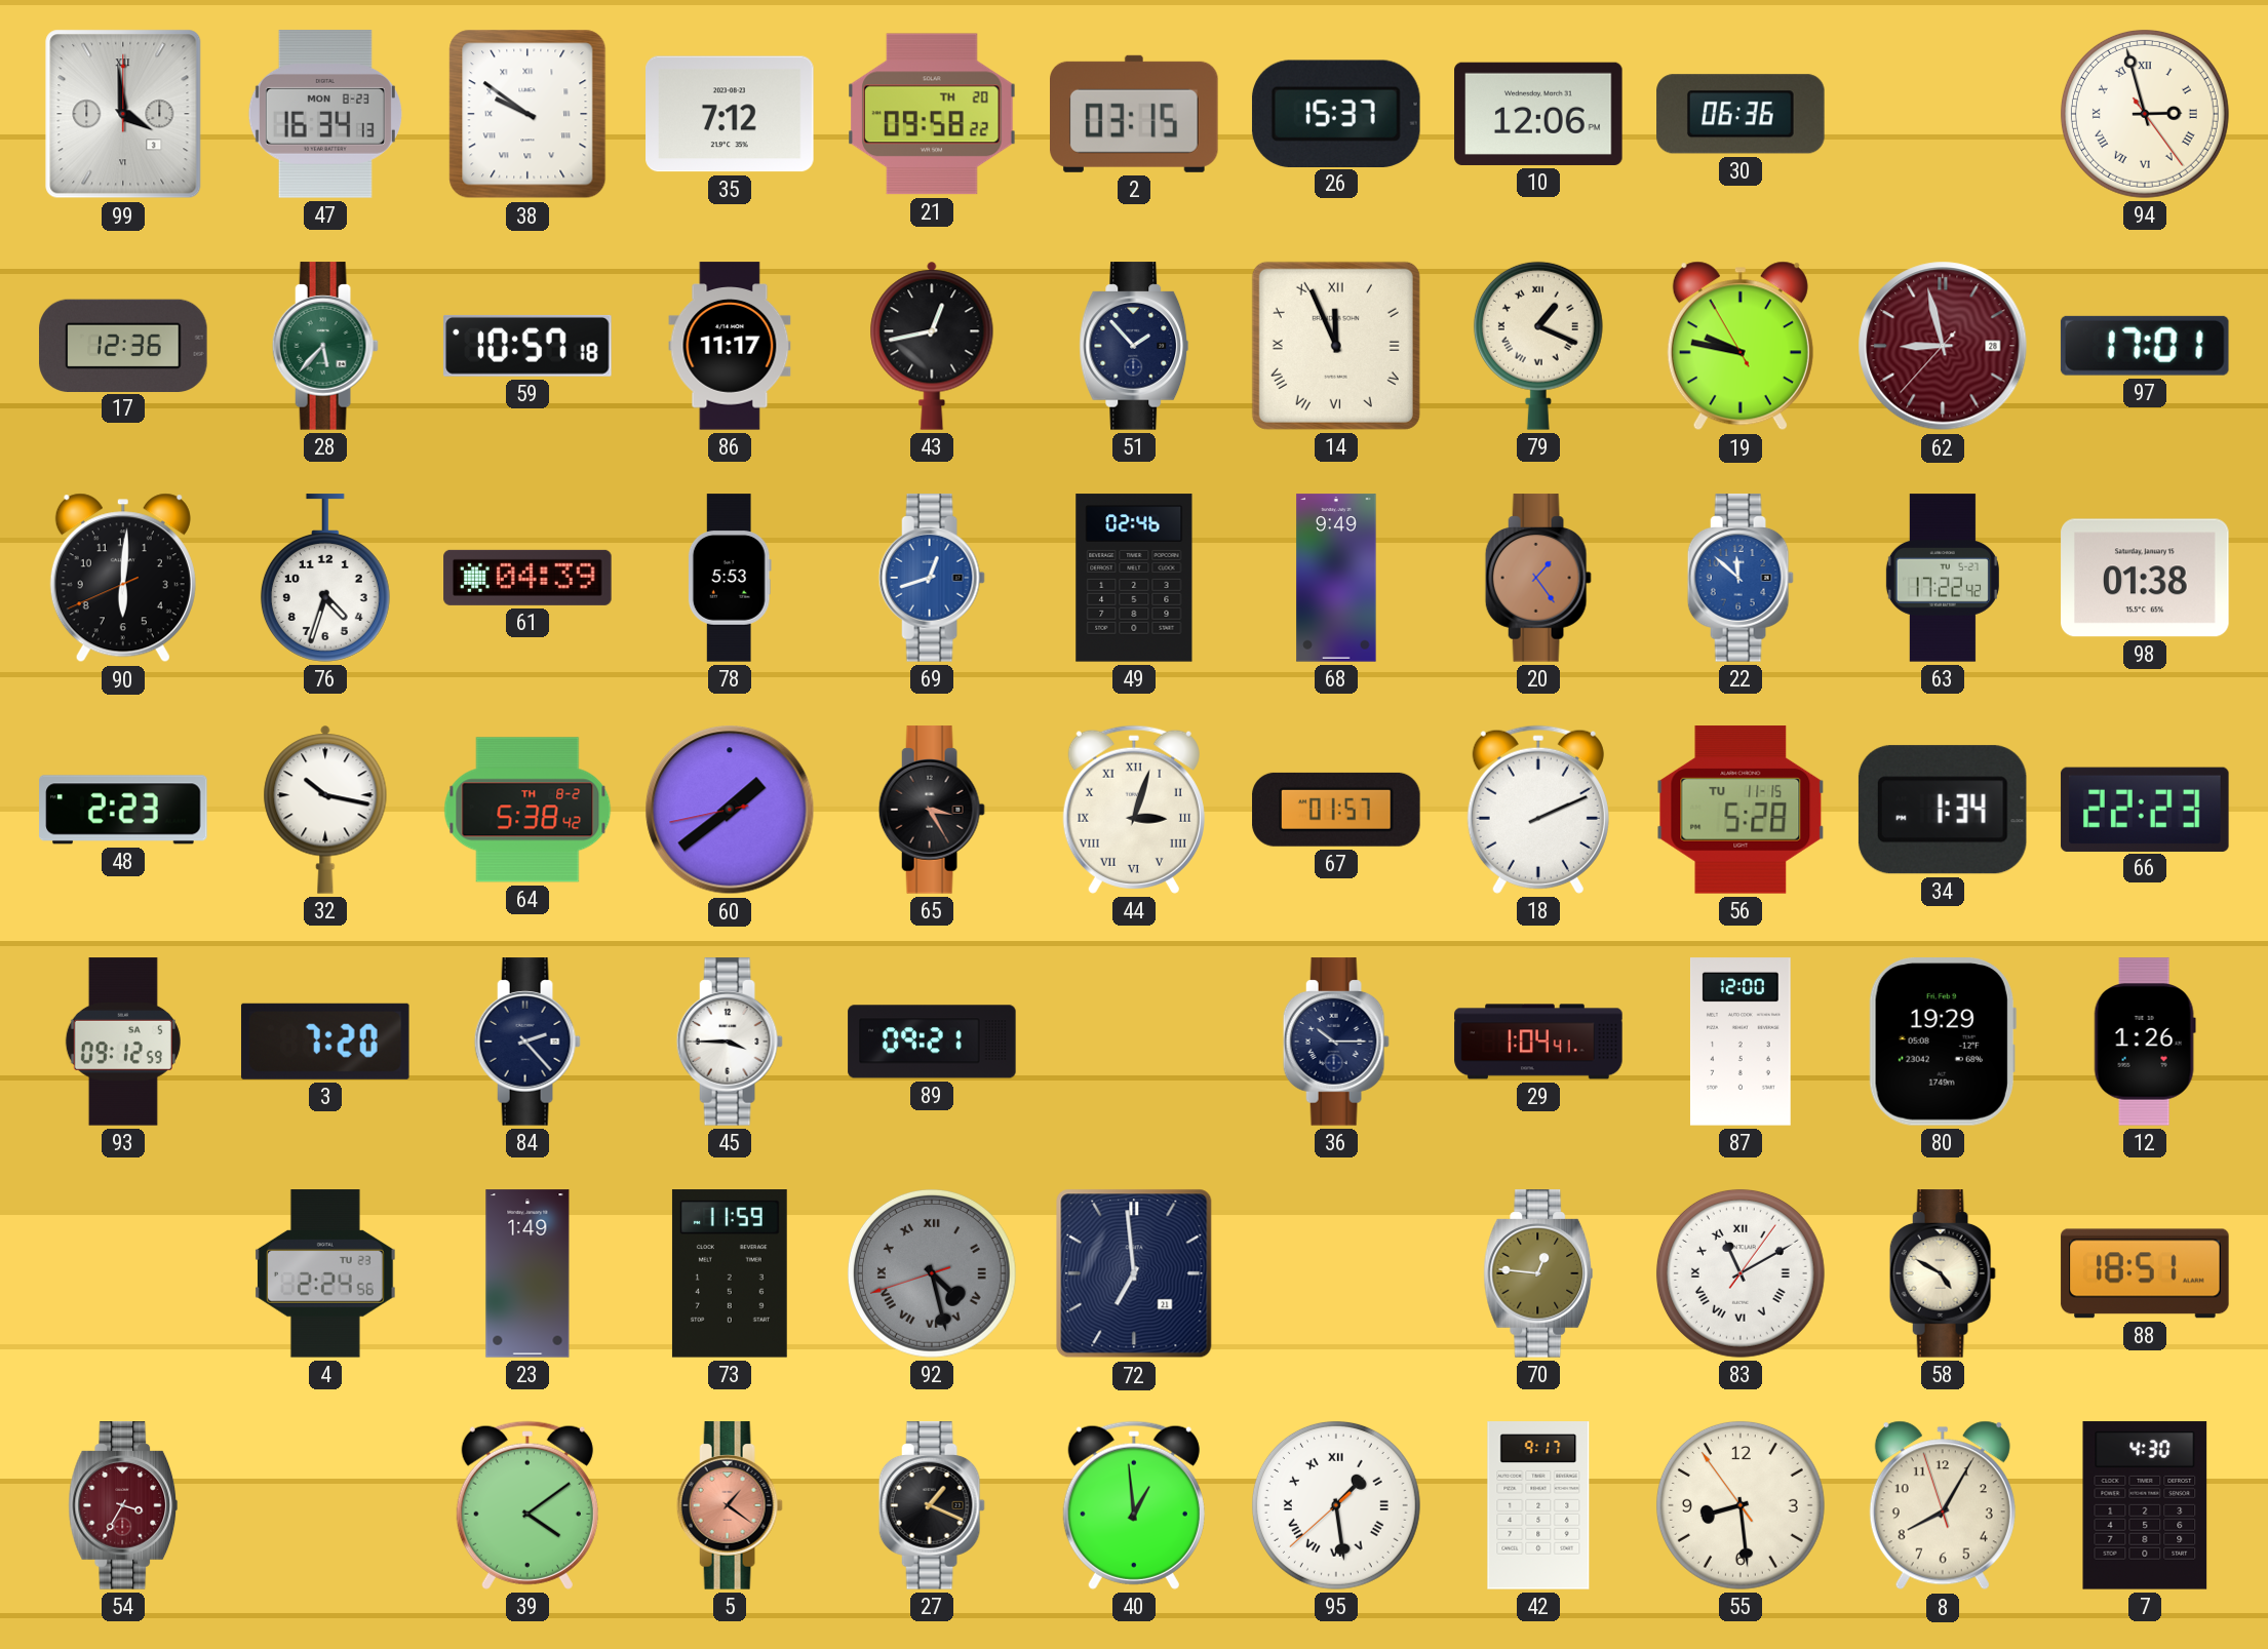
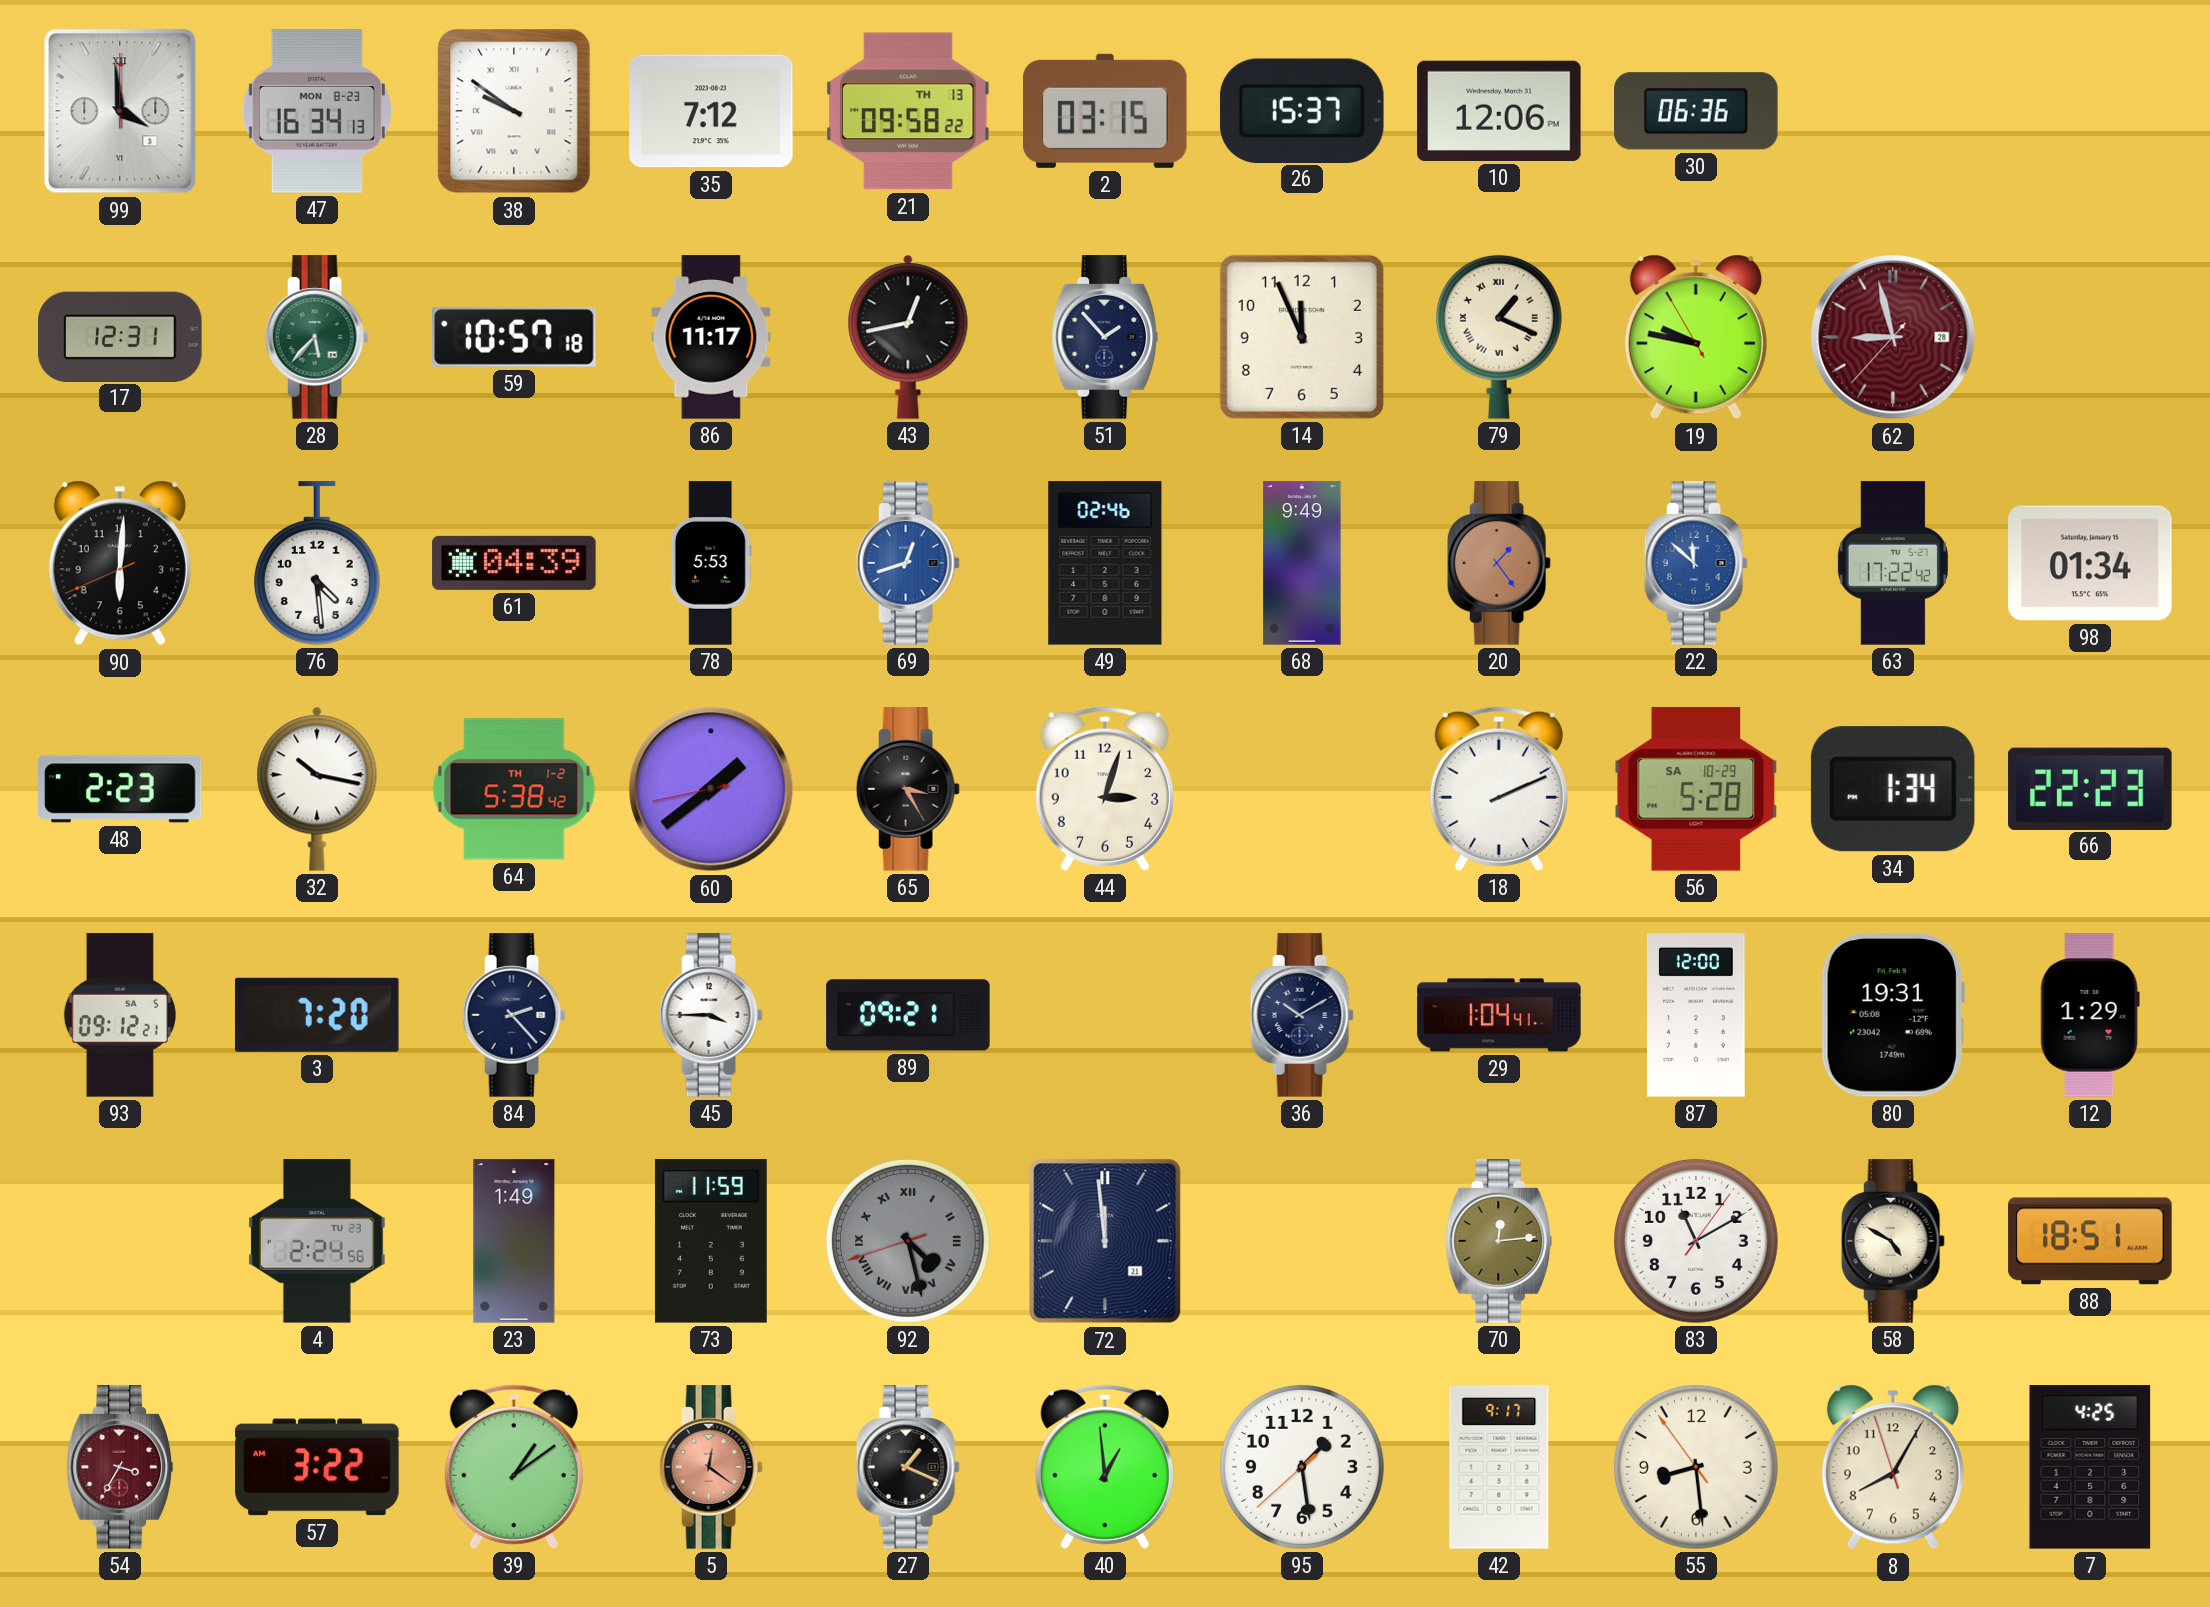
21 date: TH 20 -> TH 13 (908, 111)
94: 2:57 -> none (2145, 114)
17: 12:36 -> 12:31 (120, 336)
14 numerals: Roman -> Arabic (1302, 337)
97: 17:01 -> none (2145, 346)
76: 4:33 -> 4:29 (317, 563)
98: 01:38 -> 01:34 (2090, 563)
64 date: TH 8-2 -> TH 1-2 (514, 789)
44 numerals: Roman -> Arabic (1105, 789)
67: 01:57 -> none (1336, 810)
56 date: TU 11-15 -> SA 10-29 (1696, 789)
93: 09:12:59 -> 09:12:21 (120, 1015)
36: 10:15 -> 10:10 (1302, 1015)
80: 19:29 -> 19:31 (1893, 1016)
12: 1:26 -> 1:29 (2090, 1015)
72: 6:59 -> 11:59 (1105, 1241)
70: 12:46 -> 12:14 (1499, 1241)
83 numerals: Roman -> Arabic (1696, 1241)
57: none -> 3:22 (317, 1467)
39: 4:09 -> 1:09 (514, 1467)
5: 1:21 -> 12:21 (711, 1467)
95 numerals: Roman -> Arabic (1302, 1467)
7: 4:30 -> 4:25 (2090, 1467)
